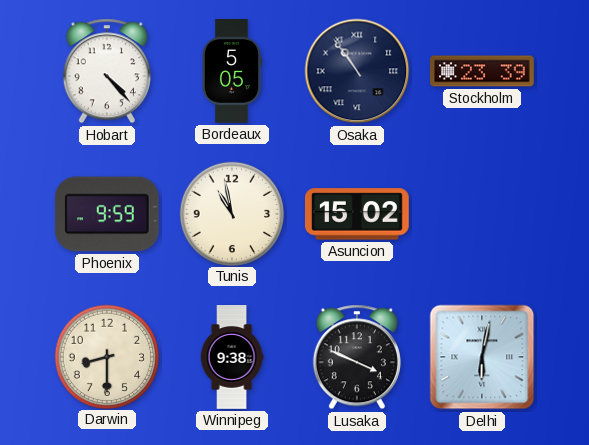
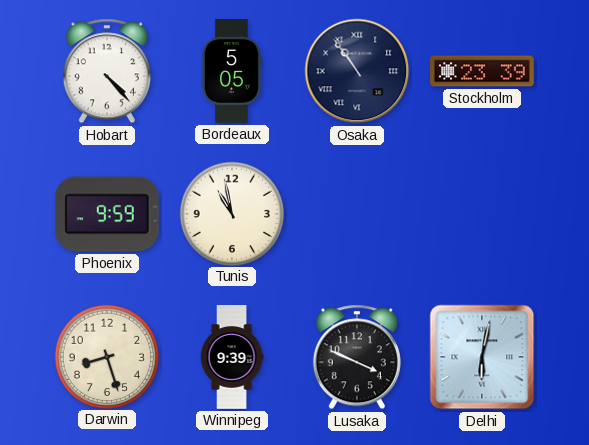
Asuncion: 15:02 -> none (358, 214)
Darwin: 8:30 -> 8:27 (106, 356)
Winnipeg: 9:38 -> 9:39 (232, 357)
